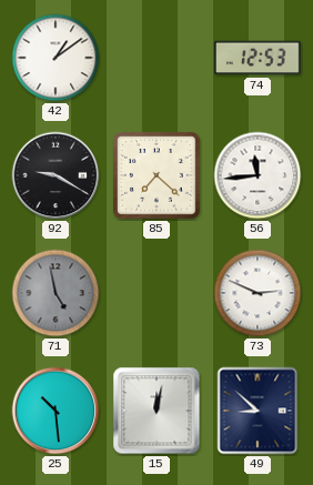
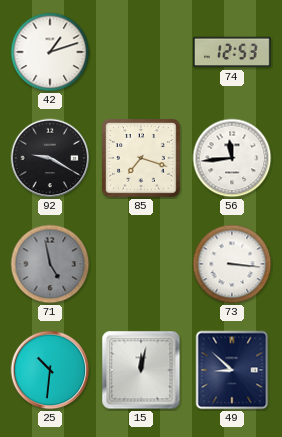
42: 1:09 -> 1:12 (50, 52)
85: 7:22 -> 7:18 (142, 159)
73: 2:49 -> 3:16 (232, 264)
25: 10:29 -> 10:31 (50, 370)
